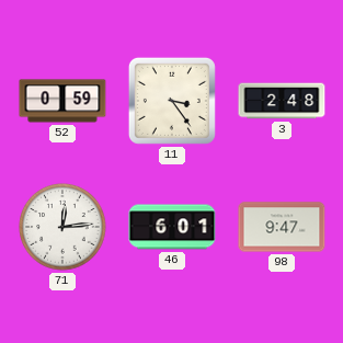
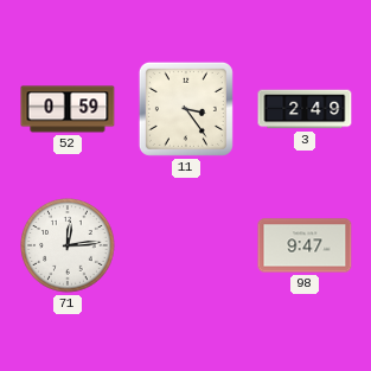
3: 2:48 -> 2:49 (305, 109)
46: 6:01 -> none (172, 227)
